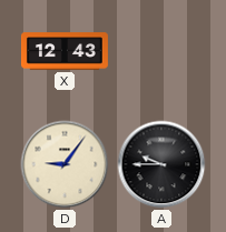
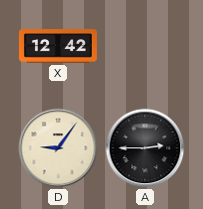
X: 12:43 -> 12:42 (58, 46)
A: 9:45 -> 2:45 (145, 148)
